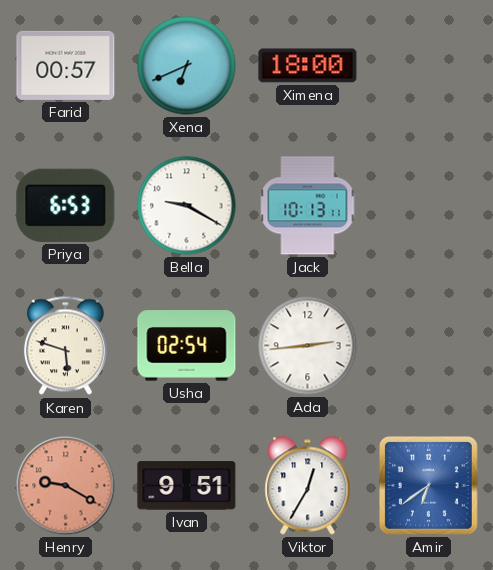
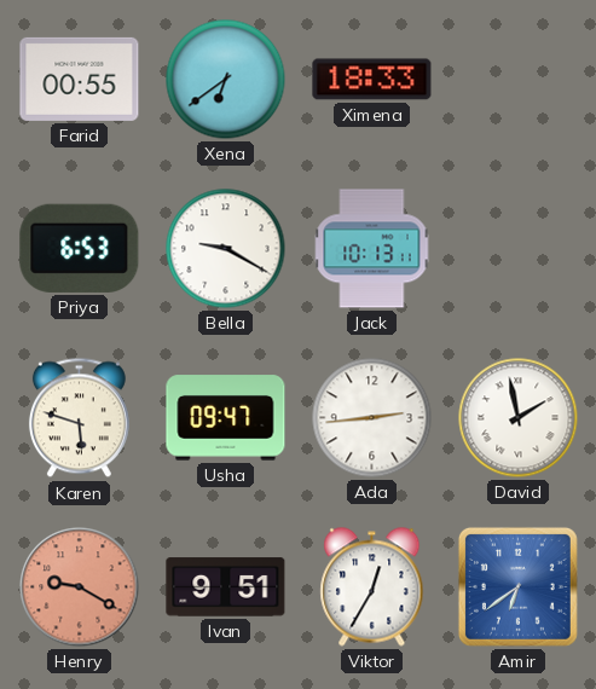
Farid: 00:57 -> 00:55 (80, 79)
Xena: 6:41 -> 6:39 (226, 80)
Ximena: 18:00 -> 18:33 (372, 80)
Usha: 02:54 -> 09:47 (226, 418)
David: none -> 1:58 (519, 418)
